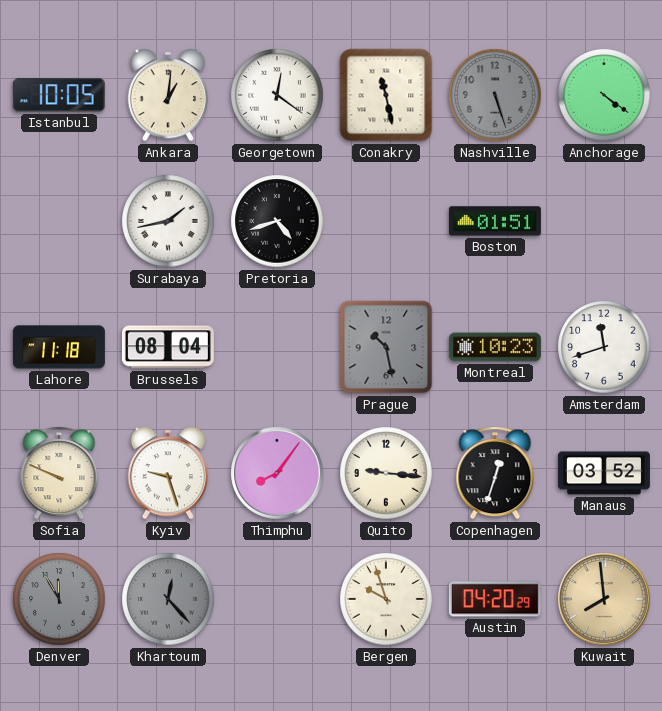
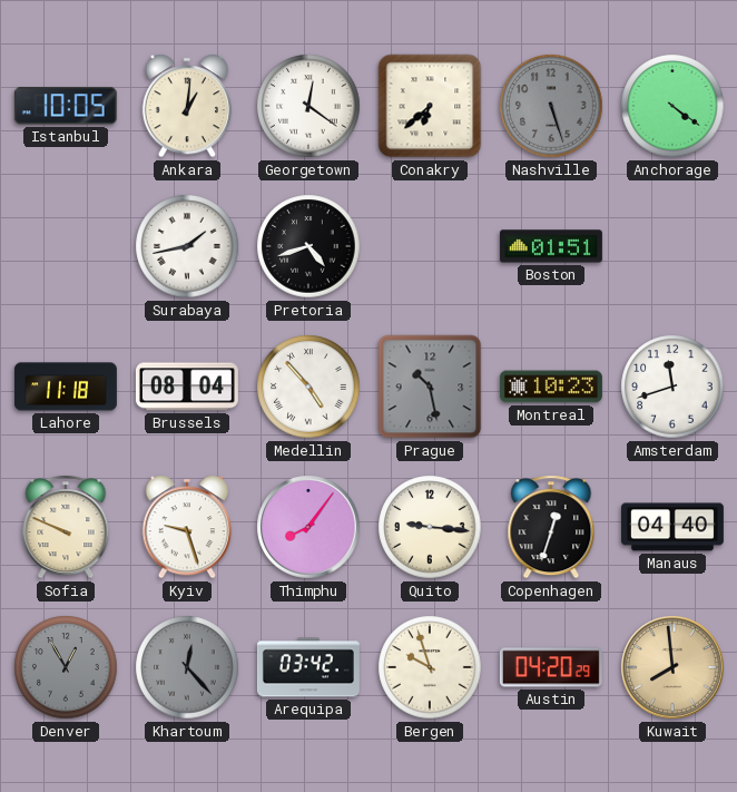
Conakry: 11:28 -> 6:38 (430, 106)
Medellin: none -> 4:53 (308, 387)
Manaus: 03:52 -> 04:40 (672, 527)
Denver: 11:55 -> 12:55 (66, 667)
Arequipa: none -> 03:42 (308, 667)
